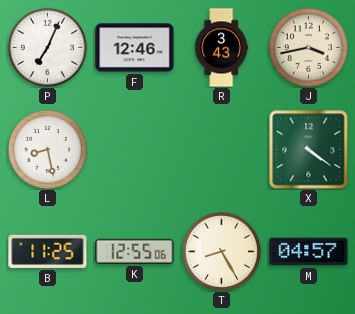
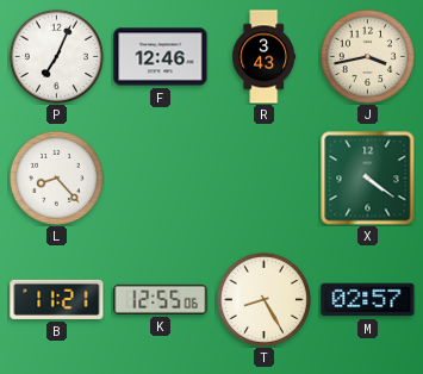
L: 8:28 -> 8:23 (56, 177)
B: 11:25 -> 11:21 (57, 299)
M: 04:57 -> 02:57 (368, 300)
